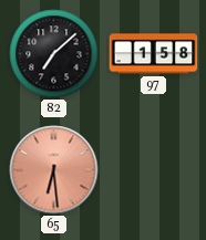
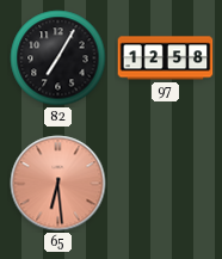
82: 7:08 -> 7:05 (58, 58)
97: 1:58 -> 12:58 (166, 58)
